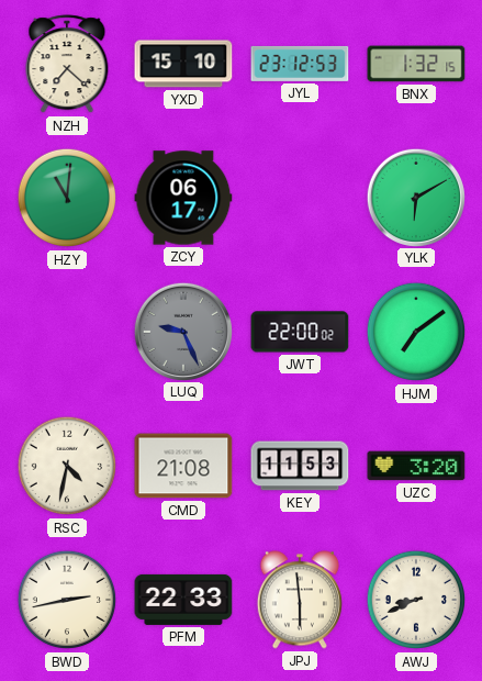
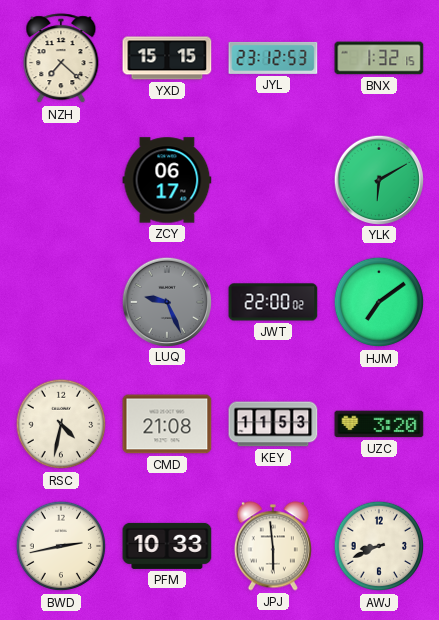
YXD: 15:10 -> 15:15 (167, 58)
HZY: 11:01 -> none (67, 198)
PFM: 22:33 -> 10:33 (167, 546)
